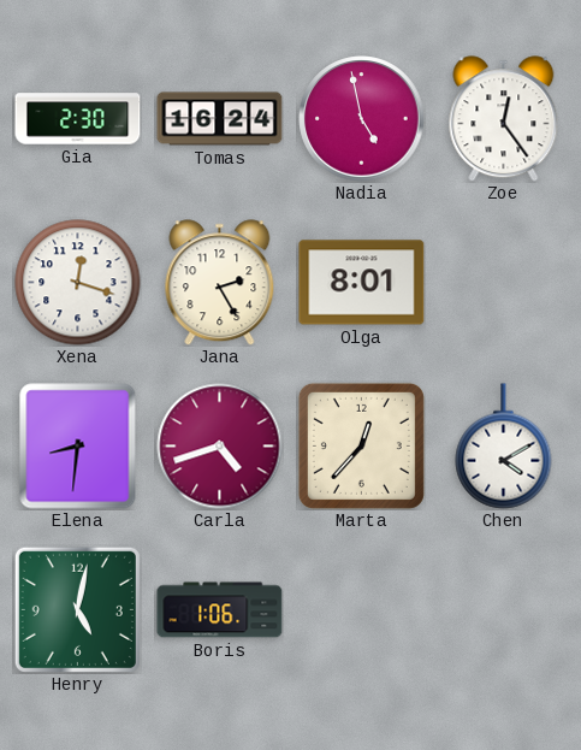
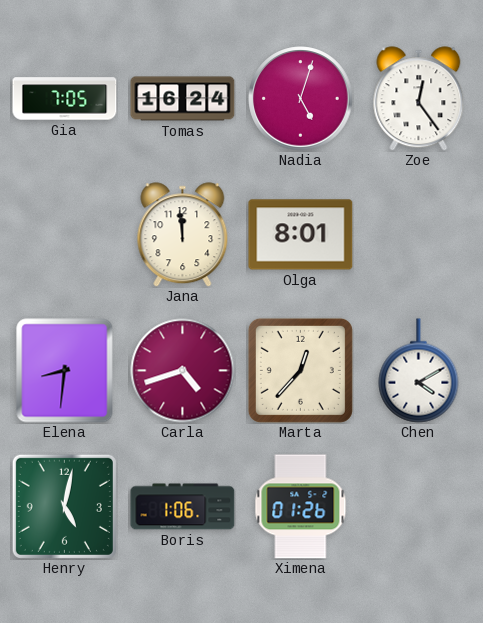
Gia: 2:30 -> 7:05 (65, 99)
Nadia: 4:58 -> 5:03 (301, 99)
Xena: 12:18 -> none (78, 283)
Jana: 2:25 -> 11:59 (183, 235)
Ximena: none -> 01:26 (301, 507)
